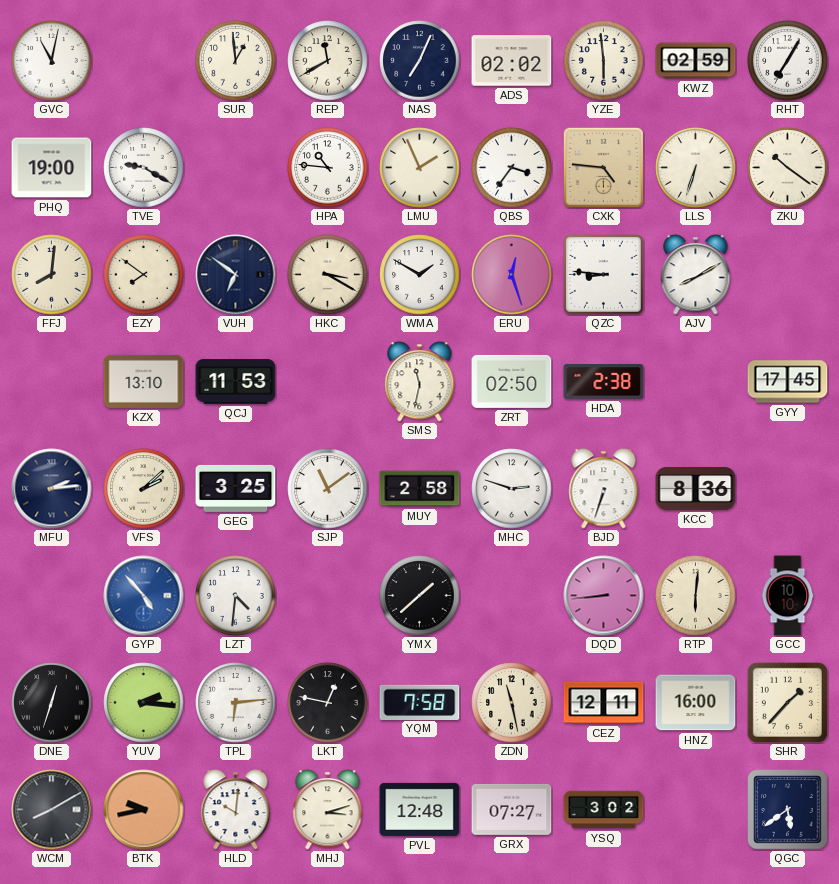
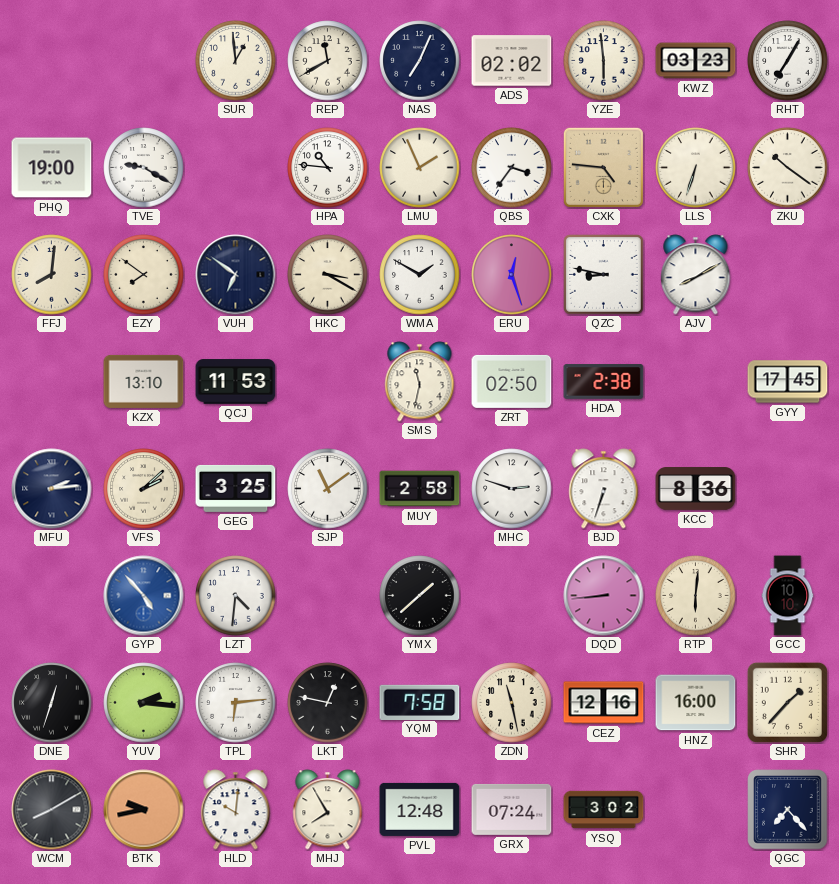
GVC: 11:02 -> none (52, 61)
KWZ: 02:59 -> 03:23 (696, 61)
QZC: 8:46 -> 8:47 (603, 274)
CEZ: 12:11 -> 12:16 (604, 703)
MHJ: 3:12 -> 7:55 (328, 810)
GRX: 07:27 -> 07:24 (512, 809)
QGC: 5:39 -> 7:23 (788, 810)
